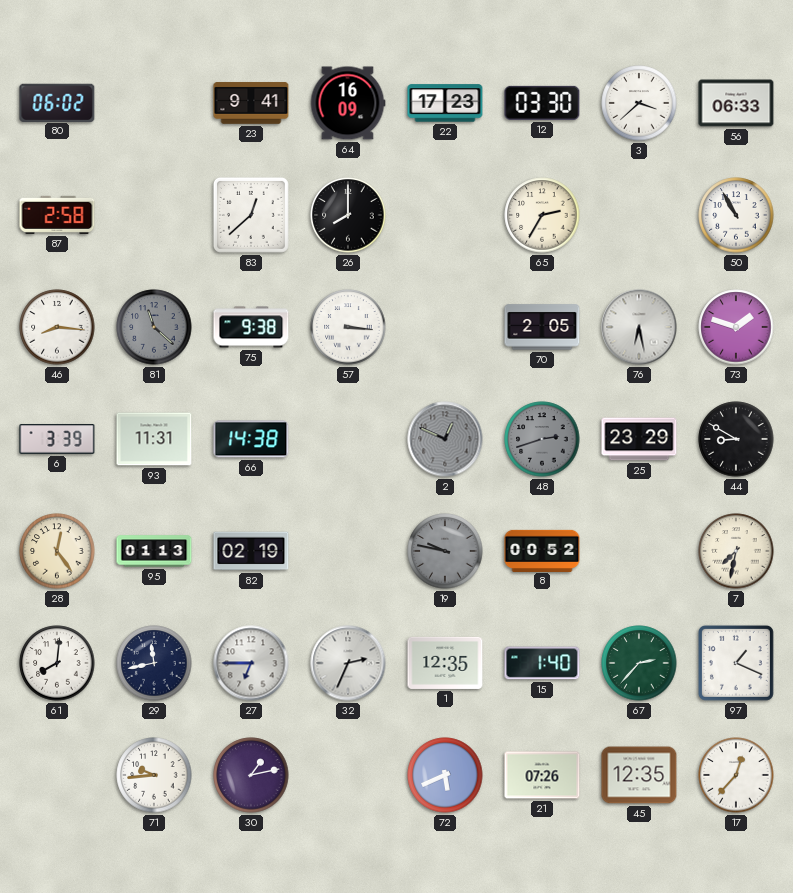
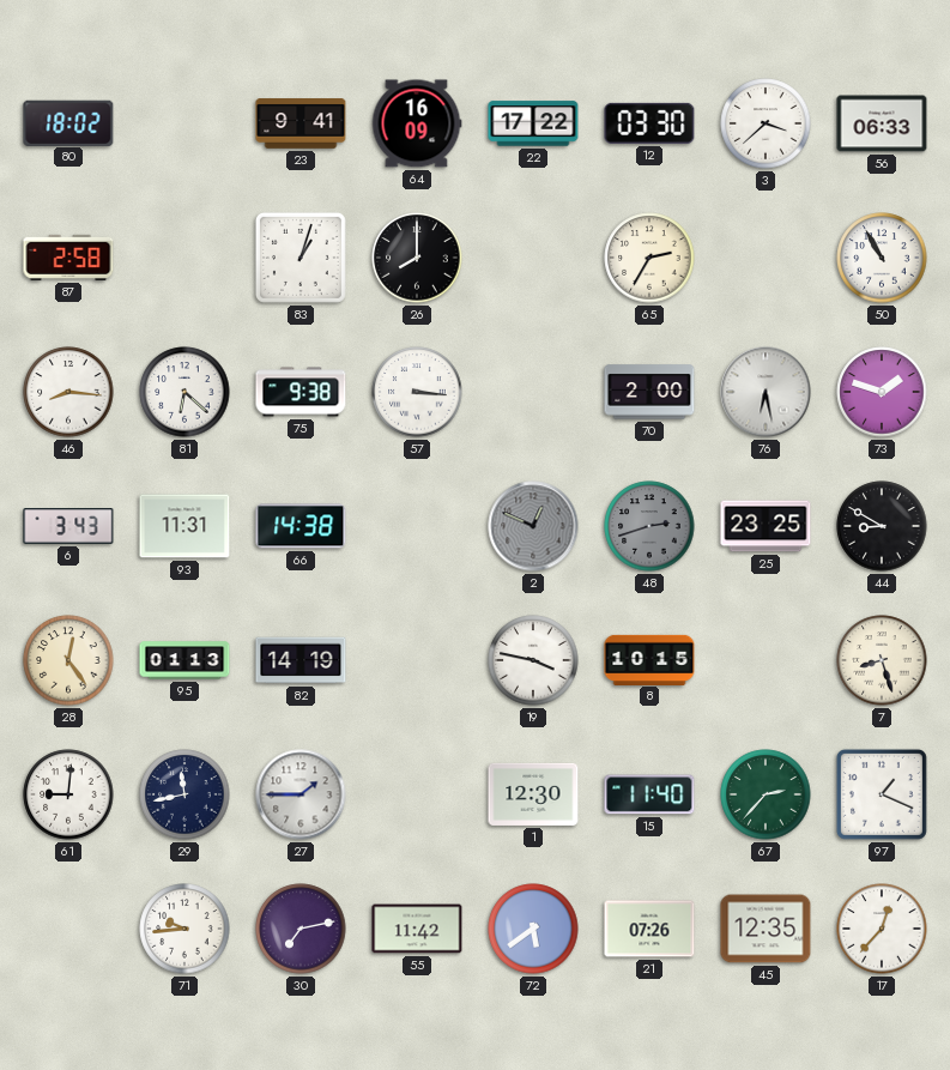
80: 06:02 -> 18:02 (68, 122)
22: 17:23 -> 17:22 (533, 123)
83: 12:38 -> 1:03 (301, 258)
81: 11:22 -> 6:22 (184, 392)
81 dial: grey -> white (184, 392)
70: 2:05 -> 2:00 (649, 392)
6: 3:39 -> 3:43 (68, 526)
25: 23:29 -> 23:25 (766, 526)
82: 02:19 -> 14:19 (301, 660)
19: 9:47 -> 3:47 (533, 660)
19 dial: grey -> white (533, 660)
8: 00:52 -> 10:15 (649, 659)
7: 7:32 -> 8:27 (882, 660)
61: 8:01 -> 9:01 (68, 794)
27: 6:45 -> 1:45 (301, 794)
32: 2:34 -> none (348, 663)
1: 12:35 -> 12:30 (533, 794)
15: 1:40 -> 11:40 (649, 794)
30: 1:13 -> 7:13 (301, 929)
55: none -> 11:42 (417, 929)
72: 5:41 -> 5:39 (533, 929)
